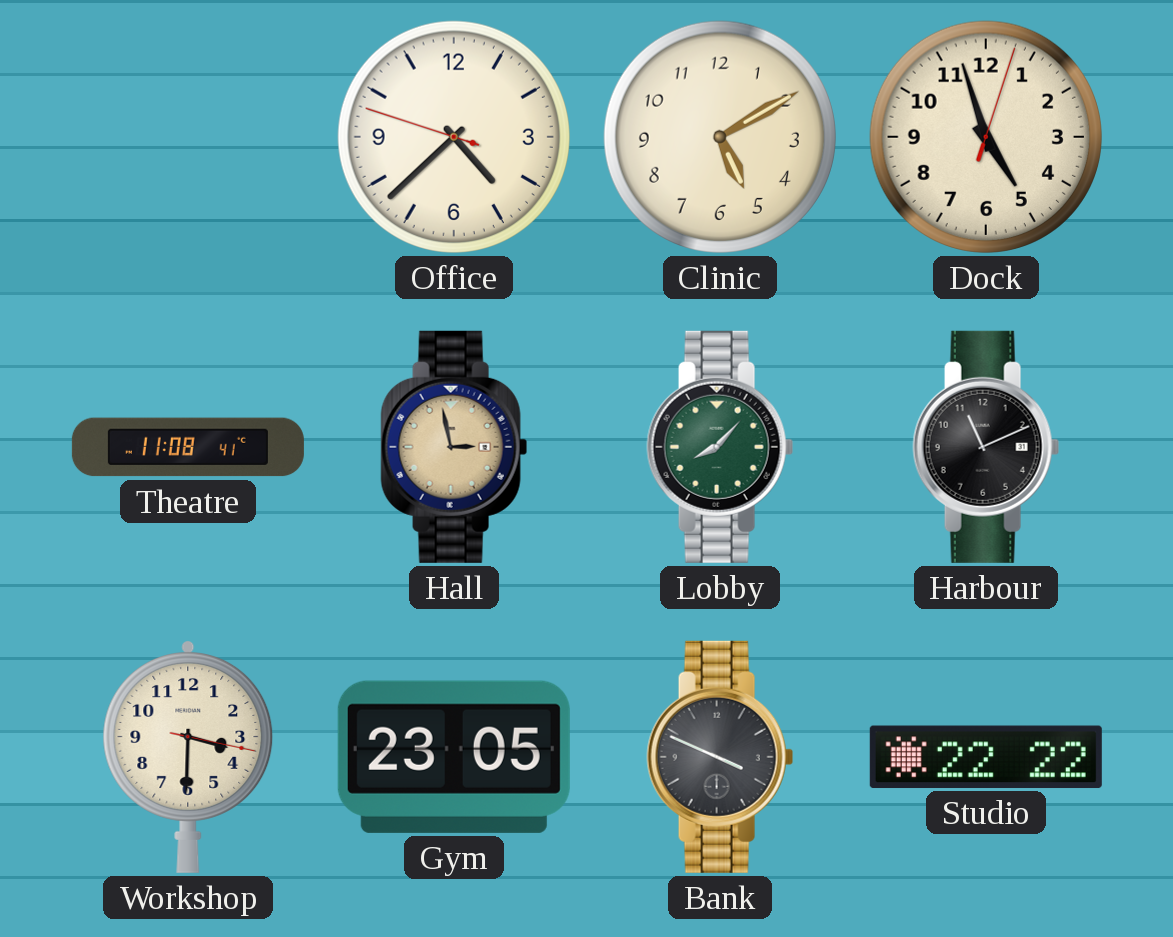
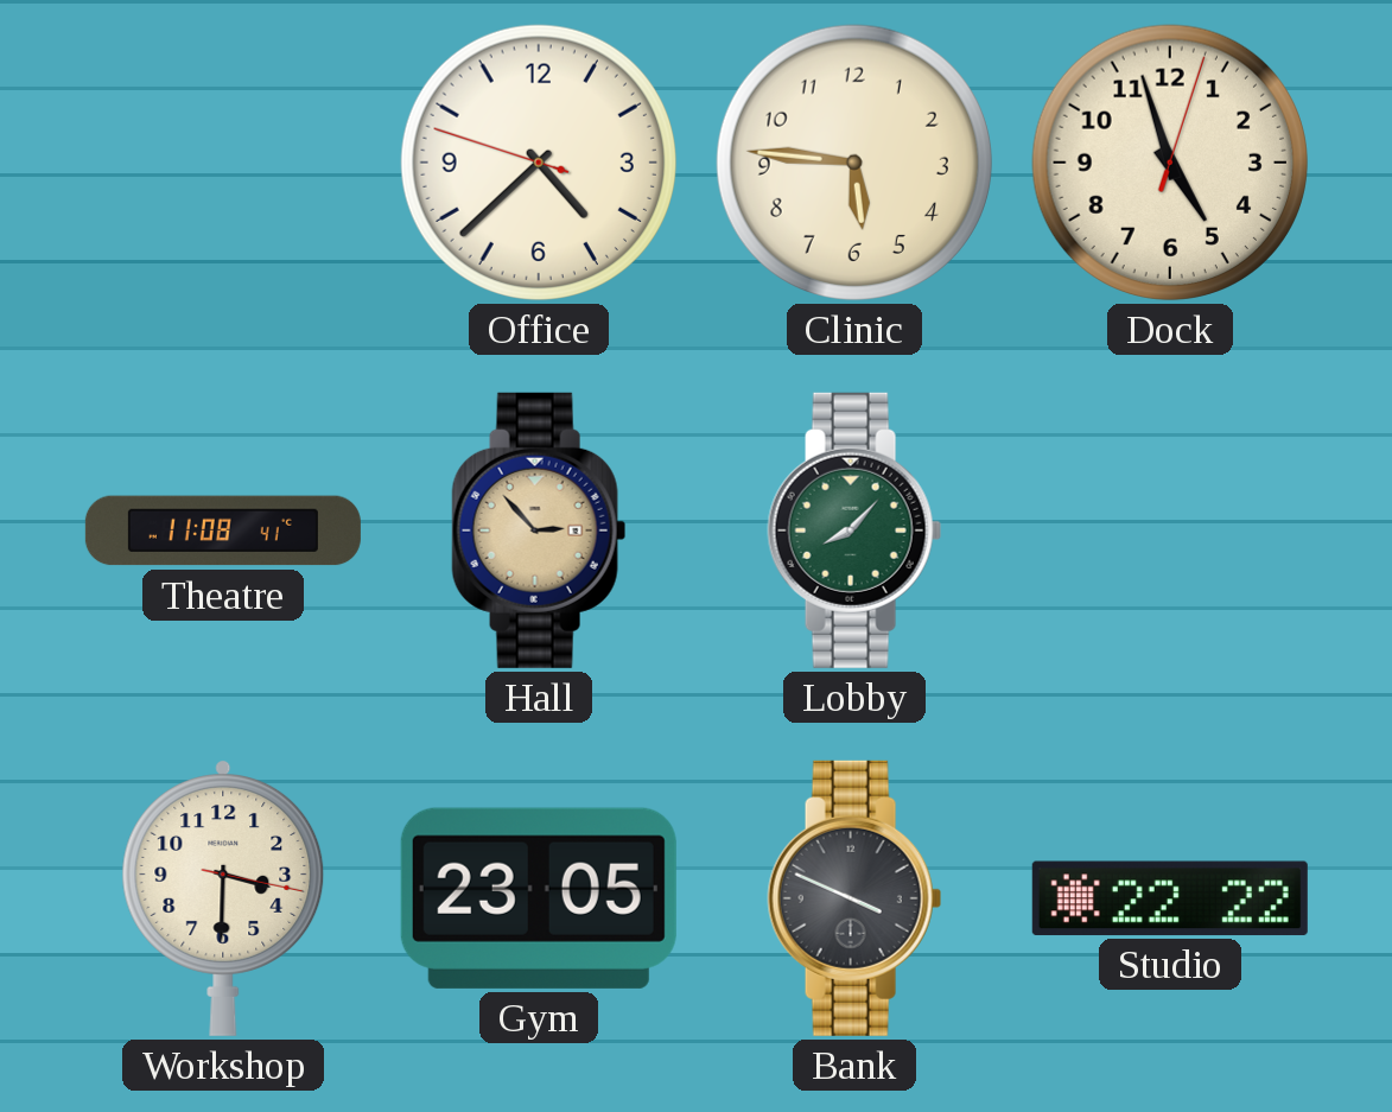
Clinic: 5:10 -> 5:46 (854, 163)
Hall: 2:58 -> 2:53 (539, 530)
Harbour: 11:11 -> none (986, 447)
